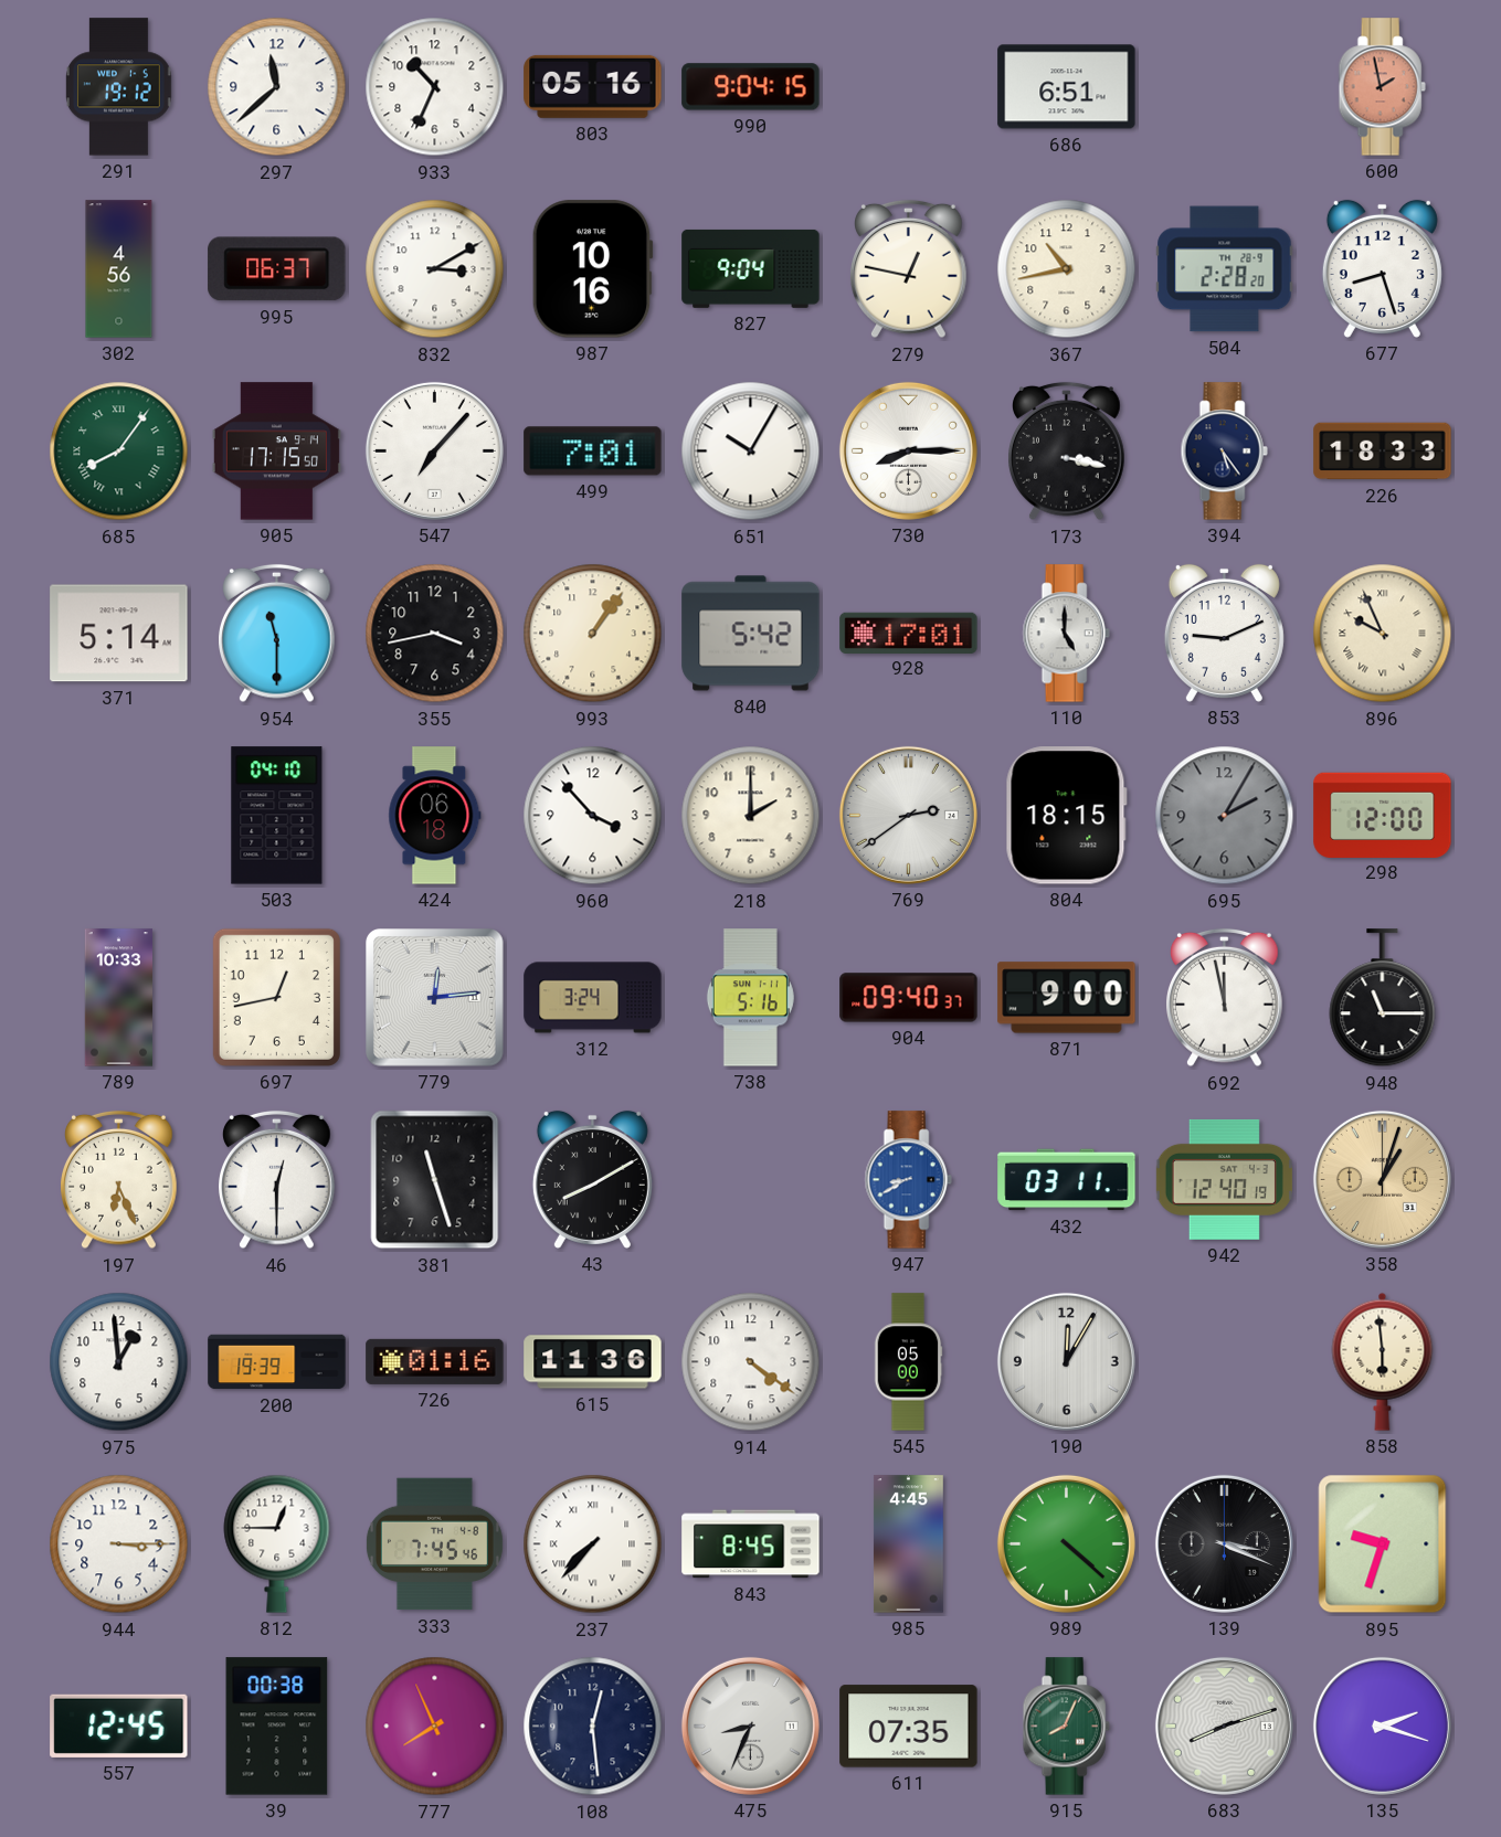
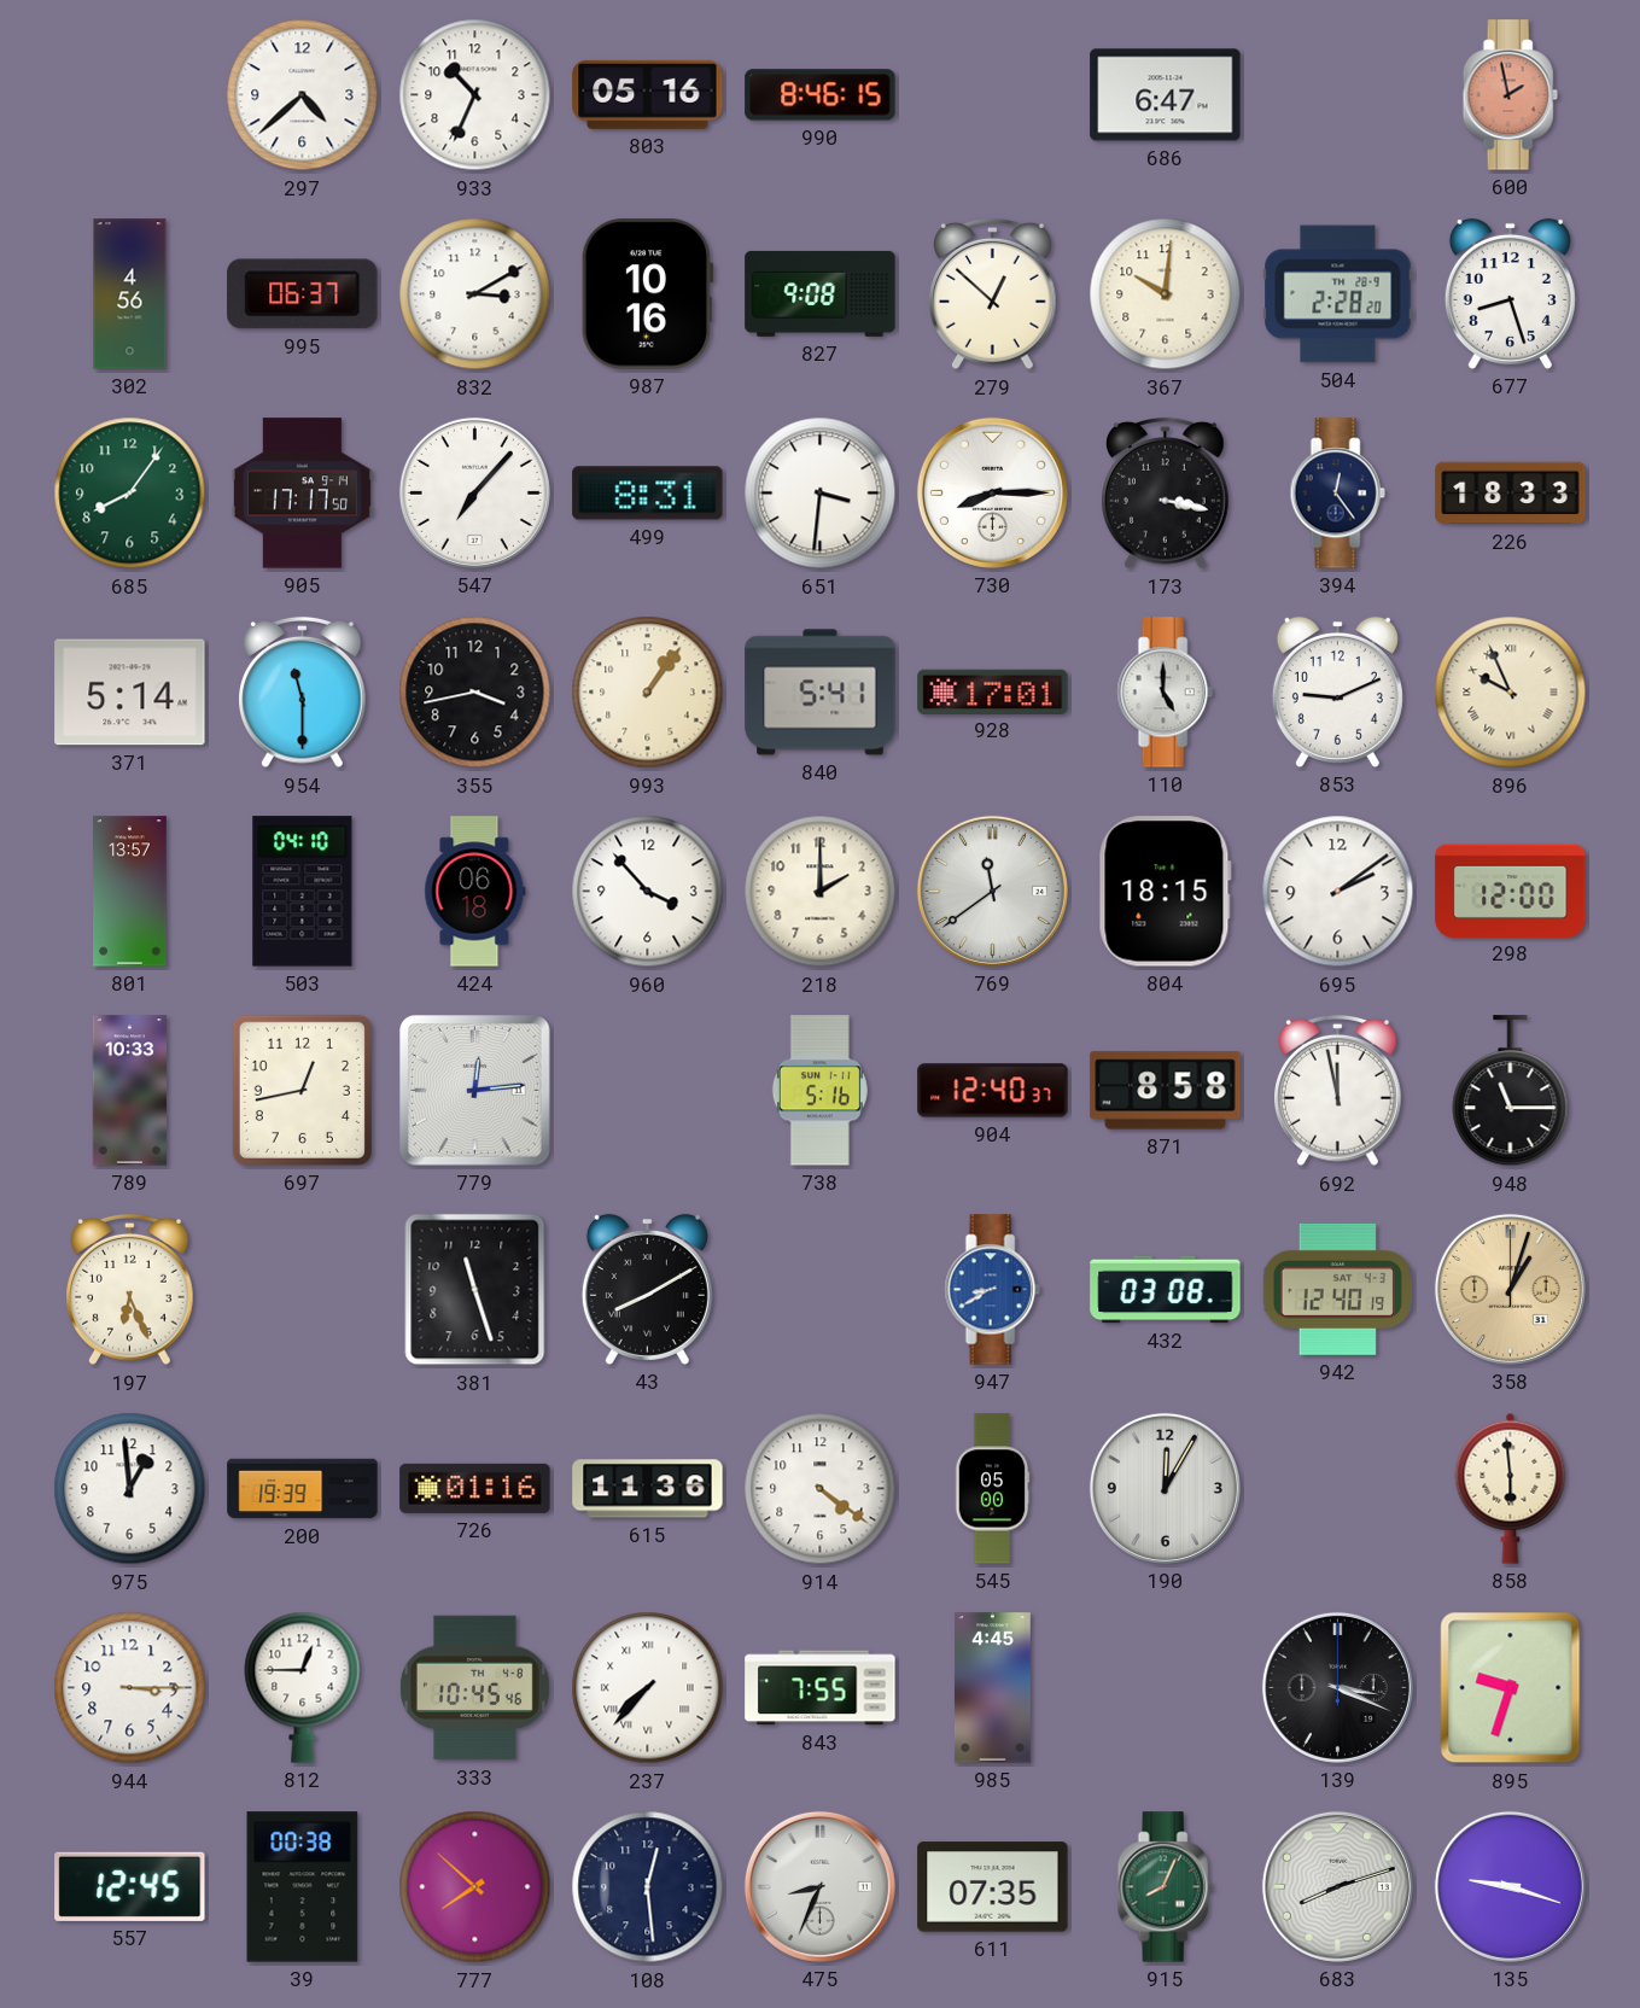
291: 19:12 -> none (118, 87)
297: 11:38 -> 4:38 (303, 95)
990: 9:04 -> 8:46 (821, 95)
686: 6:51 -> 6:47 (1166, 95)
827: 9:04 -> 9:08 (821, 293)
279: 12:47 -> 12:52 (993, 294)
367: 10:43 -> 10:01 (1166, 294)
685 numerals: Roman -> Arabic (130, 494)
905: 17:15 -> 17:17 (302, 494)
499: 7:01 -> 8:31 (648, 494)
651: 10:05 -> 3:31 (821, 494)
394: 5:24 -> 12:24 (1337, 494)
840: 5:42 -> 5:41 (821, 693)
801: none -> 13:57 (130, 892)
769: 2:39 -> 11:39 (992, 891)
695: 2:05 -> 2:09 (1338, 892)
695 dial: grey -> white (1338, 892)
312: 3:24 -> none (593, 998)
904: 09:40 -> 12:40 (993, 1091)
871: 9:00 -> 8:58 (1166, 1091)
46: 12:30 -> none (277, 1180)
432: 03:11 -> 03:08 (1166, 1290)
333: 7:45 -> 10:45 (474, 1688)
843: 8:45 -> 7:55 (821, 1688)
989: 4:22 -> none (1066, 1543)
777: 7:56 -> 7:52 (475, 1887)
135: 2:18 -> 9:18 (1510, 1886)
